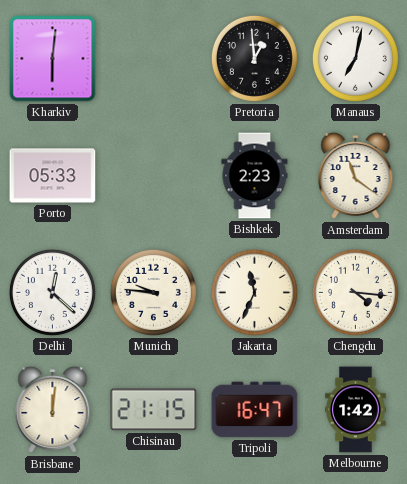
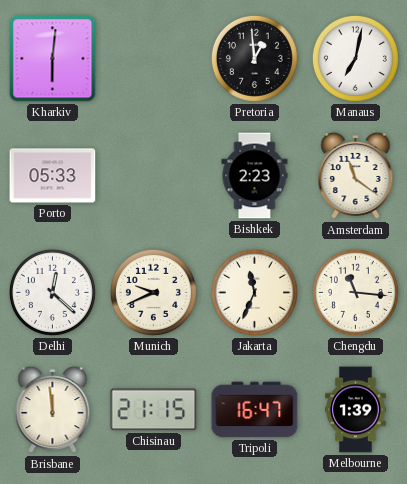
Munich: 9:46 -> 9:41 (153, 292)
Chengdu: 4:16 -> 11:16 (355, 292)
Brisbane: 12:01 -> 11:59 (53, 410)
Melbourne: 1:42 -> 1:39 (356, 410)
